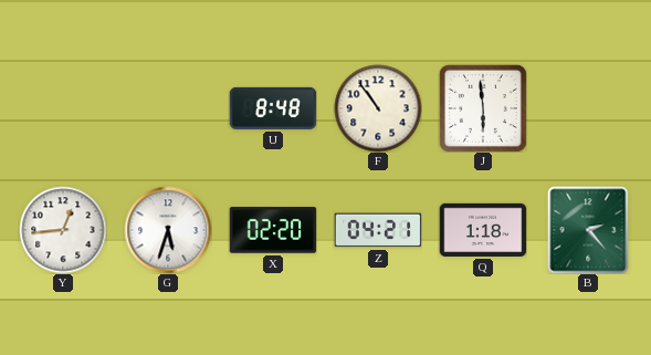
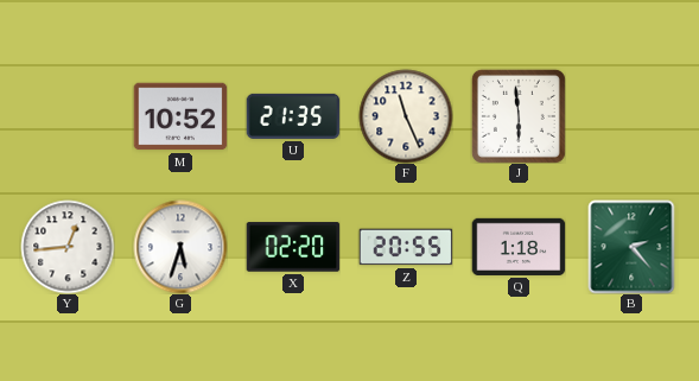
M: none -> 10:52 (180, 116)
U: 8:48 -> 21:35 (293, 116)
F: 10:54 -> 11:26 (406, 116)
Z: 04:21 -> 20:55 (406, 247)
